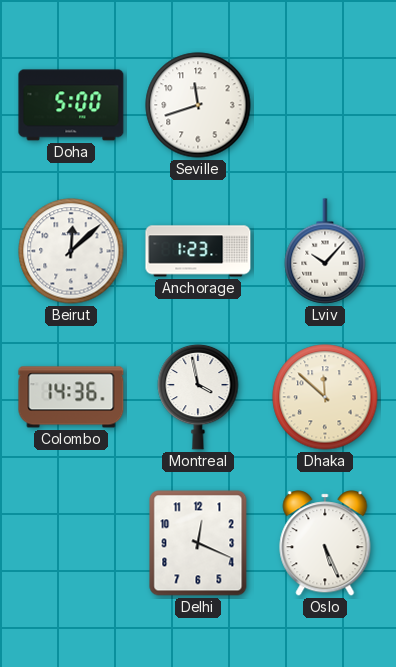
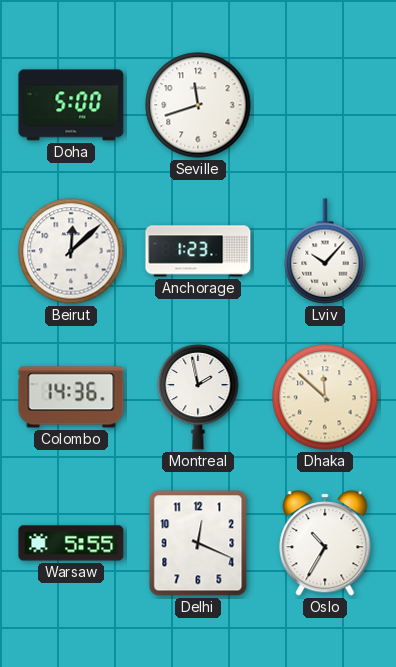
Montreal: 3:58 -> 1:58 (198, 397)
Warsaw: none -> 5:55 (71, 543)
Oslo: 5:26 -> 10:35 (325, 543)
